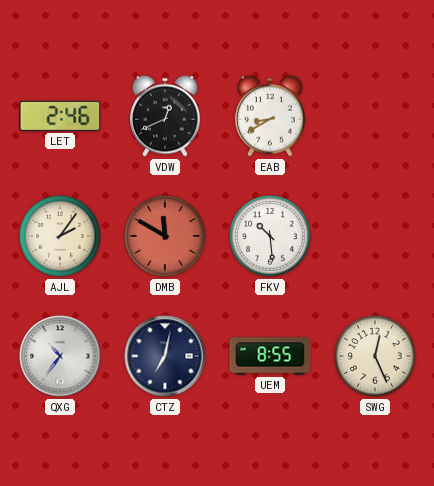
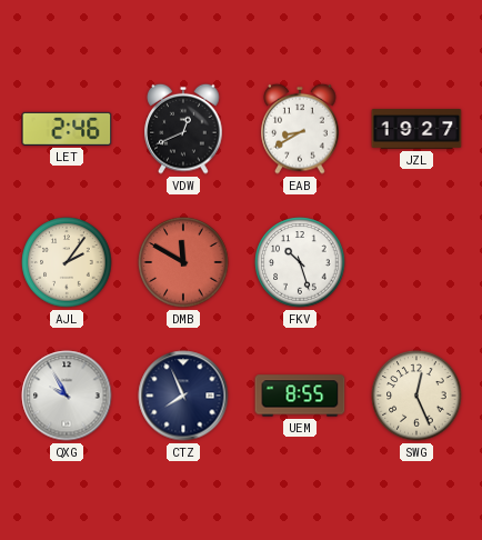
JZL: none -> 19:27 (416, 129)
FKV: 10:29 -> 10:27 (300, 262)
QXG: 10:36 -> 9:55 (67, 396)
CTZ: 7:02 -> 7:56 (183, 396)
